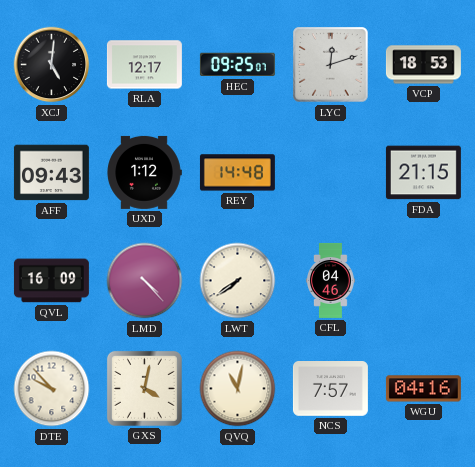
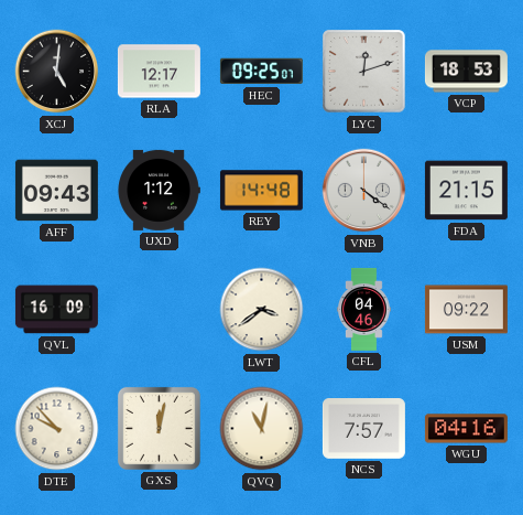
VNB: none -> 4:21 (364, 191)
LMD: 4:23 -> none (145, 281)
LWT: 7:39 -> 3:39 (262, 310)
USM: none -> 09:22 (466, 310)
GXS: 4:02 -> 12:02 (159, 428)
